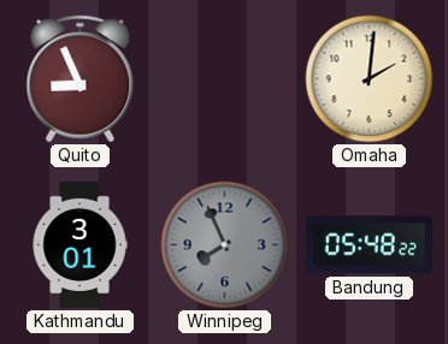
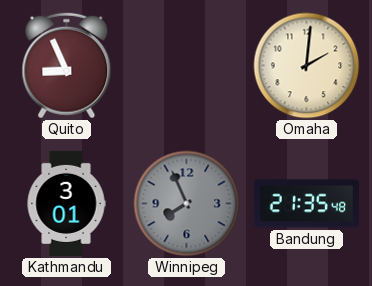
Bandung: 05:48 -> 21:35 (306, 204)
